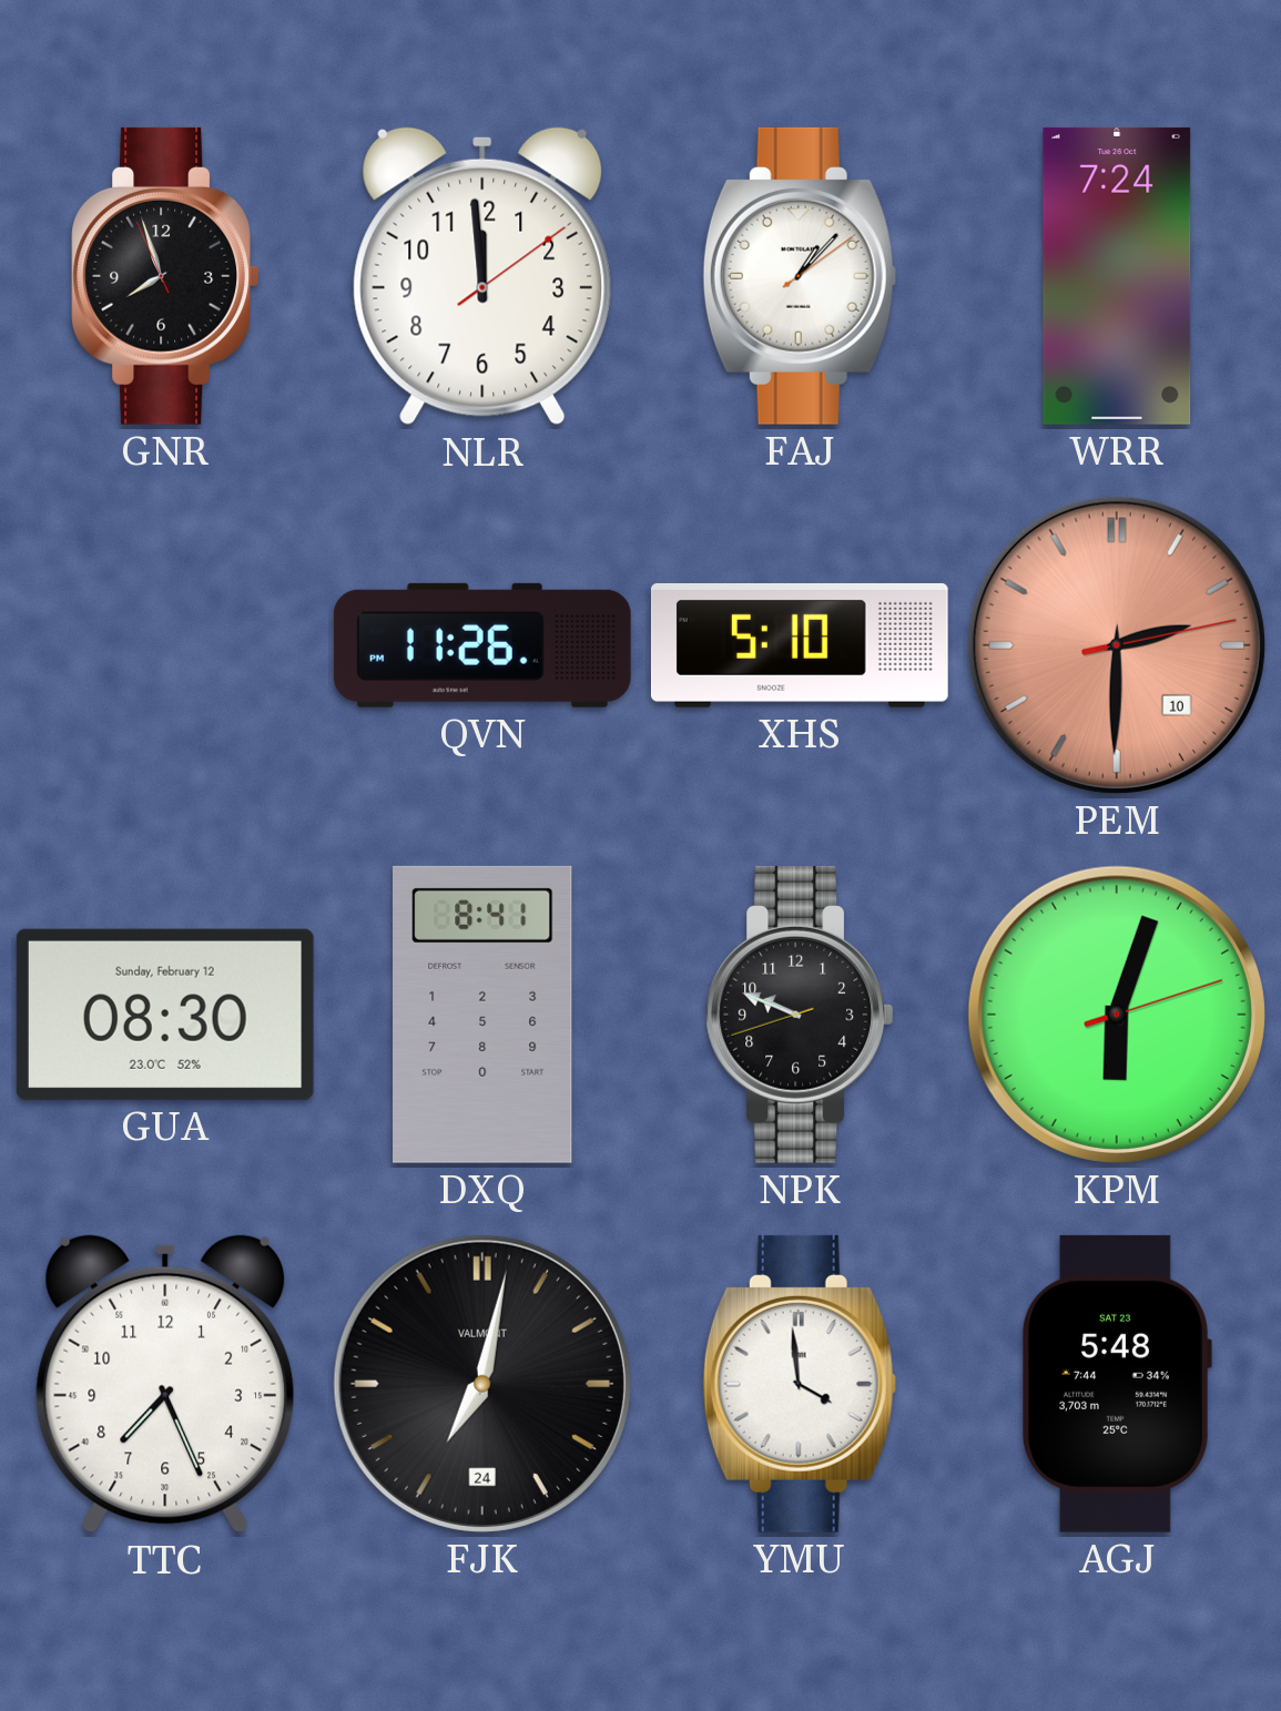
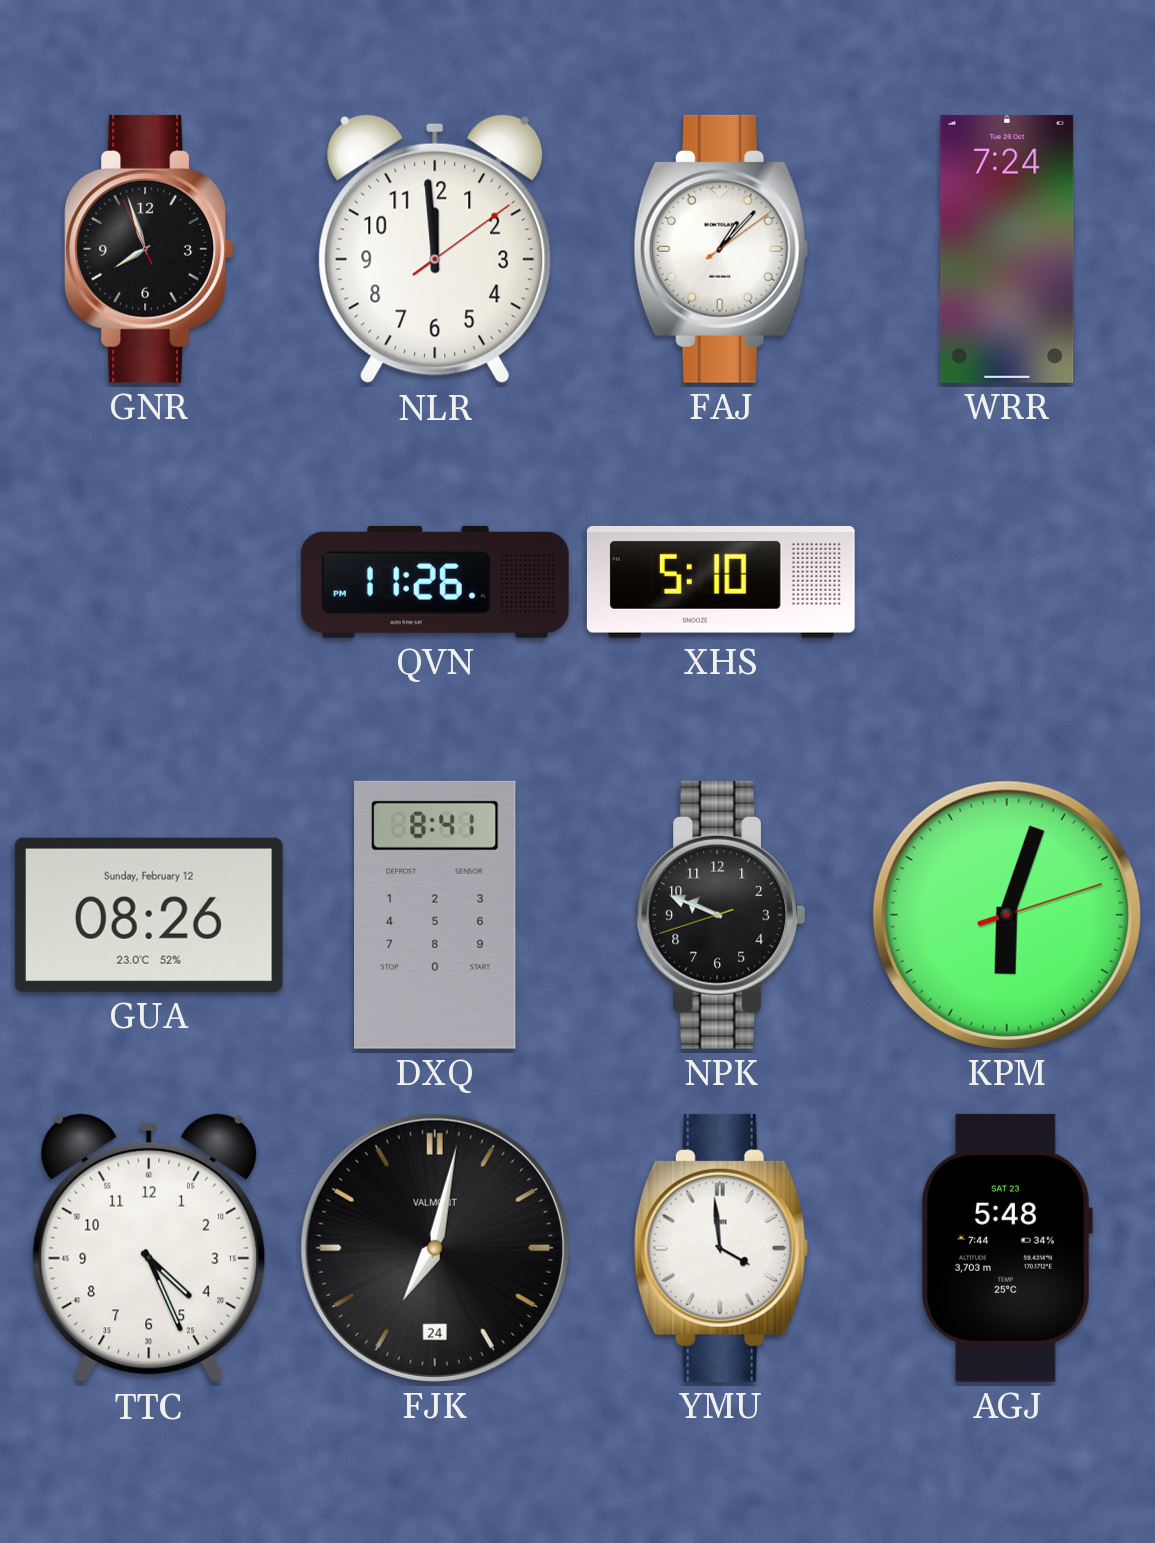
PEM: 2:30 -> none (1117, 645)
GUA: 08:30 -> 08:26 (149, 915)
TTC: 7:26 -> 4:26 (149, 1248)
